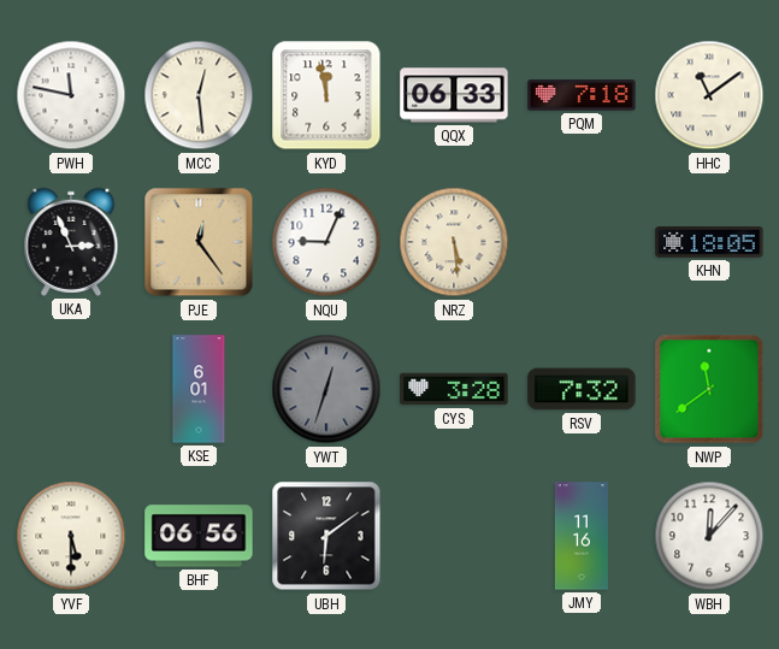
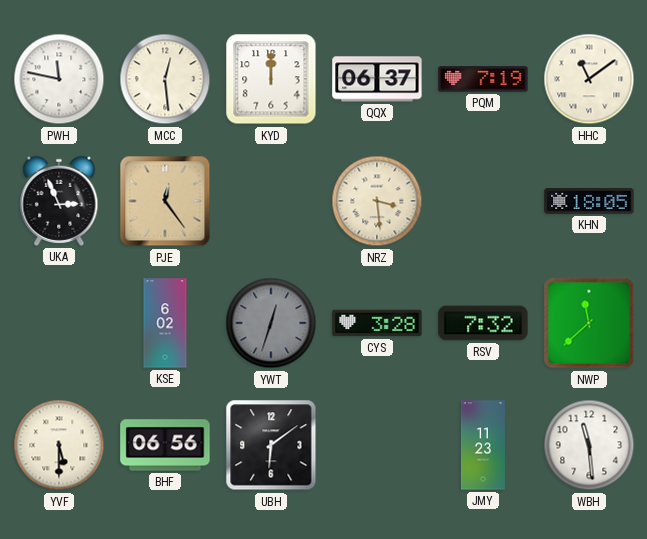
KYD: 11:58 -> 12:00 (271, 79)
QQX: 06:33 -> 06:37 (377, 79)
PQM: 7:18 -> 7:19 (483, 79)
NQU: 9:04 -> none (326, 242)
NRZ: 5:29 -> 3:29 (377, 201)
KSE: 6:01 -> 6:02 (165, 323)
NWP: 11:39 -> 11:38 (589, 323)
JMY: 11:16 -> 11:23 (483, 445)
WBH: 12:07 -> 11:29 (589, 445)
